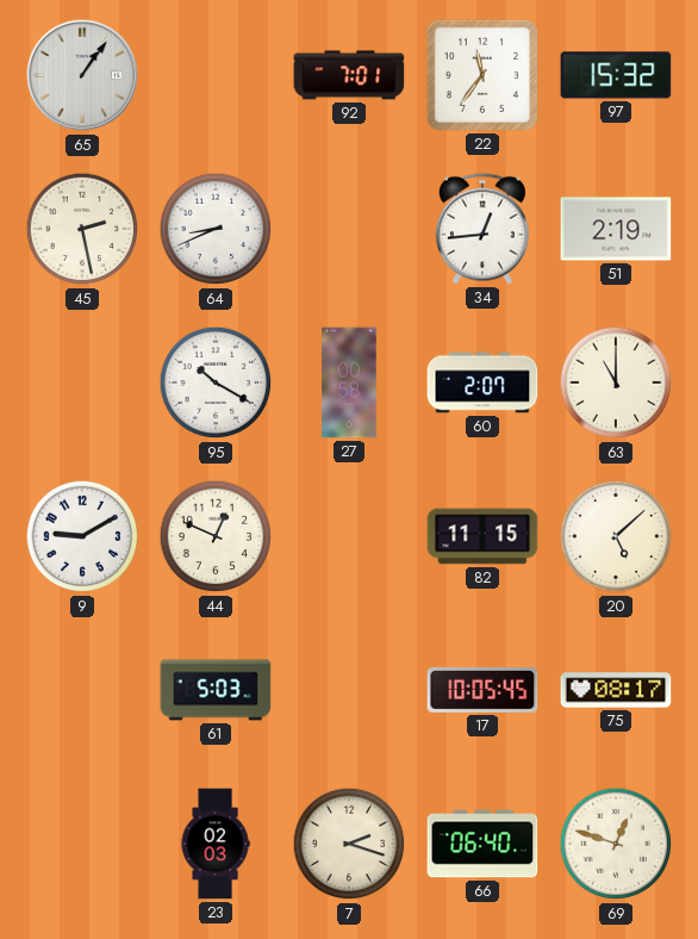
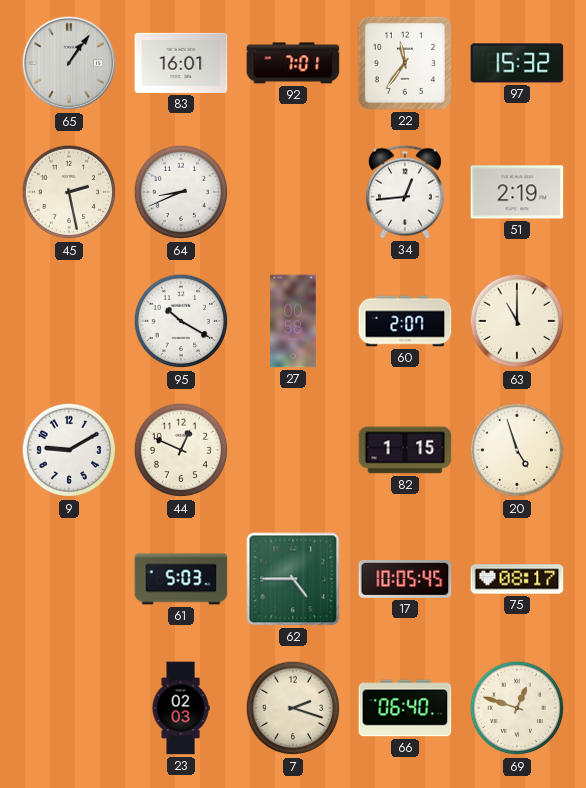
83: none -> 16:01 (181, 63)
82: 11:15 -> 1:15 (405, 450)
20: 5:08 -> 4:57 (517, 450)
62: none -> 4:45 (293, 579)
